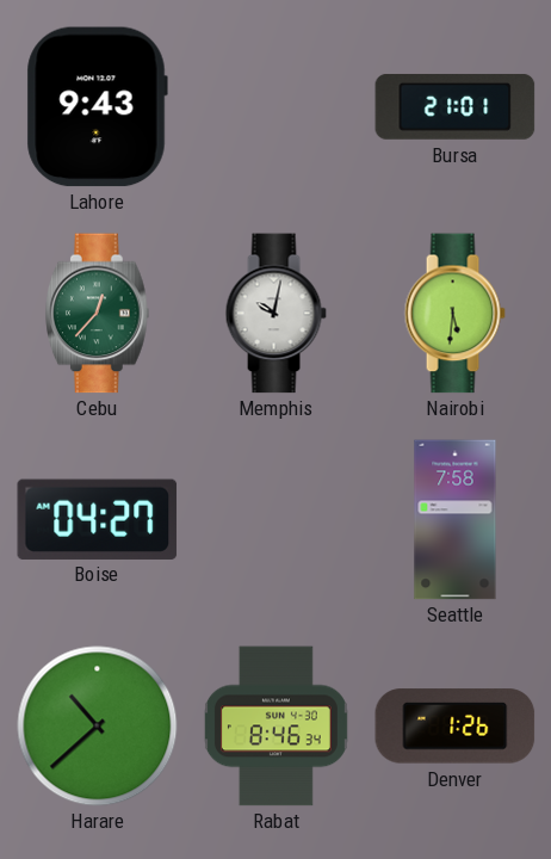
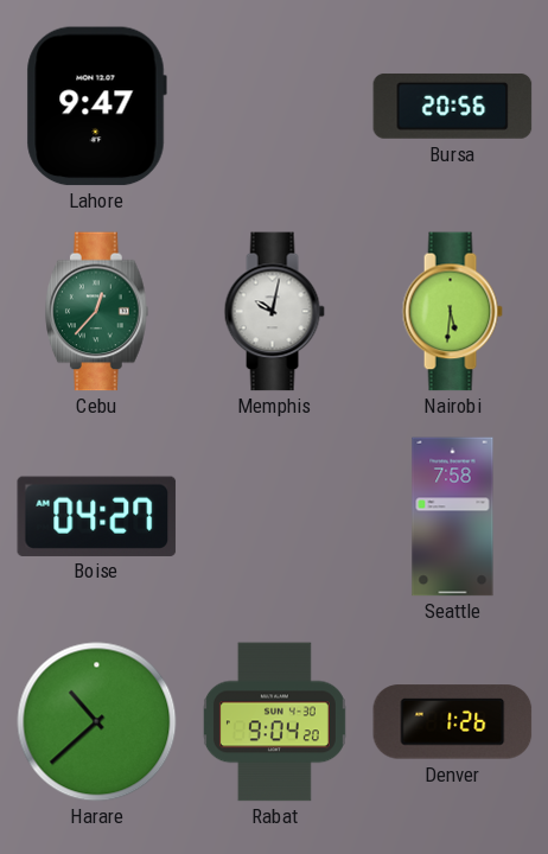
Lahore: 9:43 -> 9:47 (96, 107)
Bursa: 21:01 -> 20:56 (453, 107)
Rabat: 8:46 -> 9:04 (274, 722)
